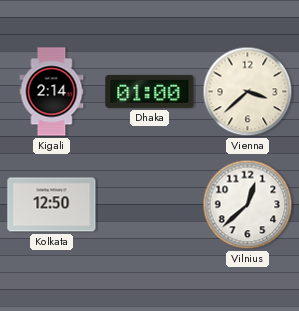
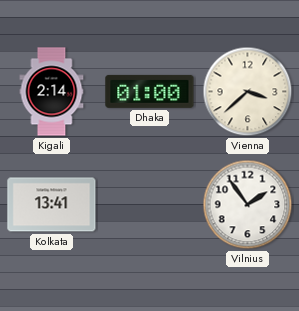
Kolkata: 12:50 -> 13:41 (52, 205)
Vilnius: 12:38 -> 1:54 (248, 205)
